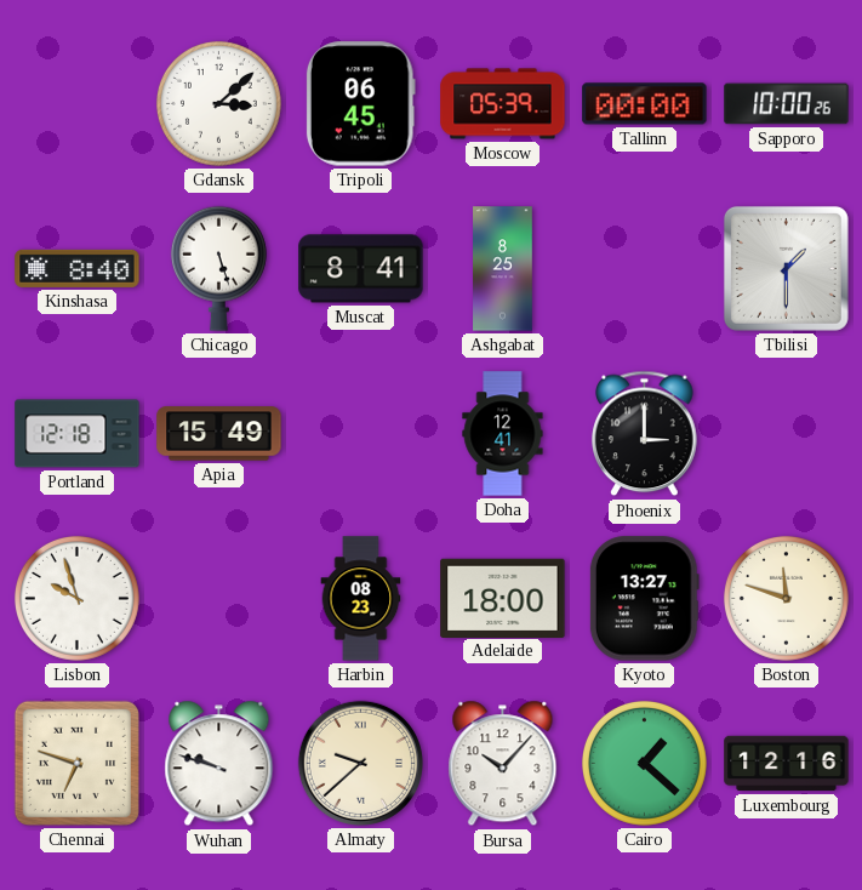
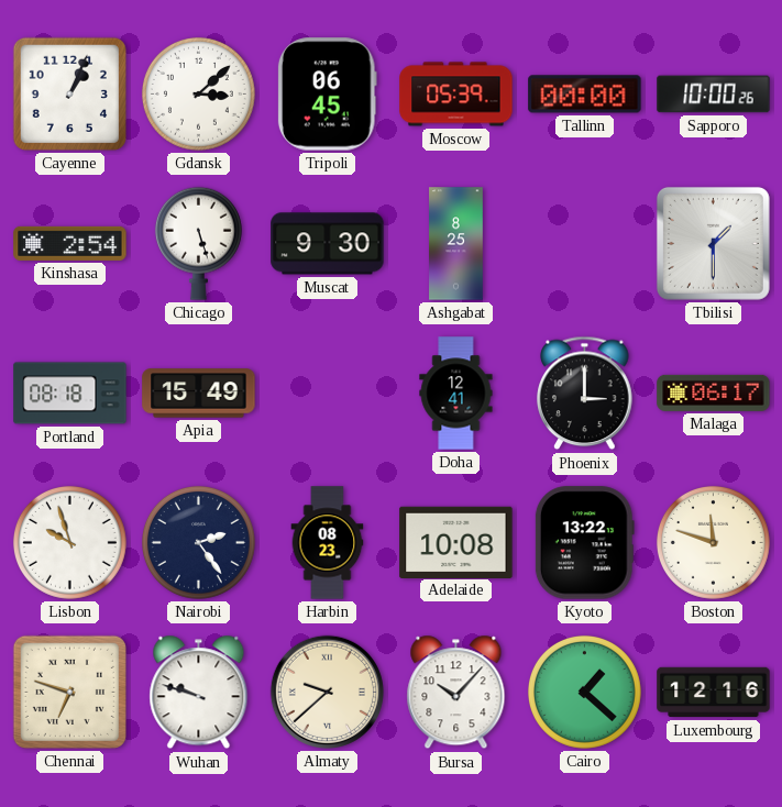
Cayenne: none -> 1:04 (69, 93)
Kinshasa: 8:40 -> 2:54 (70, 243)
Muscat: 8:41 -> 9:30 (328, 244)
Portland: 12:18 -> 08:18 (70, 394)
Malaga: none -> 06:17 (714, 393)
Nairobi: none -> 2:24 (198, 542)
Adelaide: 18:00 -> 10:08 (456, 542)
Kyoto: 13:27 -> 13:22 (584, 543)
